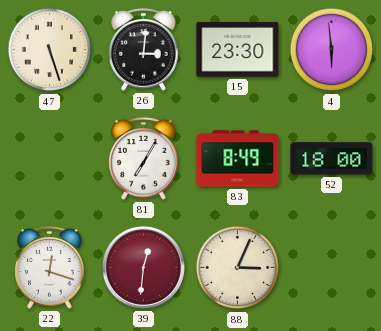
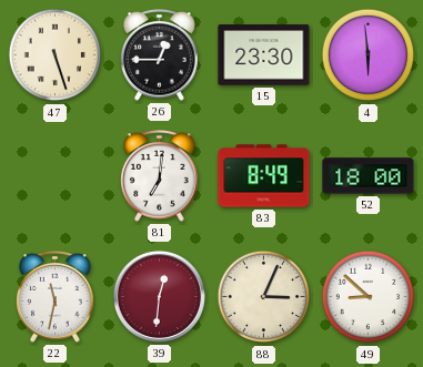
26: 3:01 -> 12:45 (160, 55)
81: 7:05 -> 7:01 (160, 176)
22: 12:18 -> 11:32 (56, 297)
49: none -> 8:52 (369, 297)
